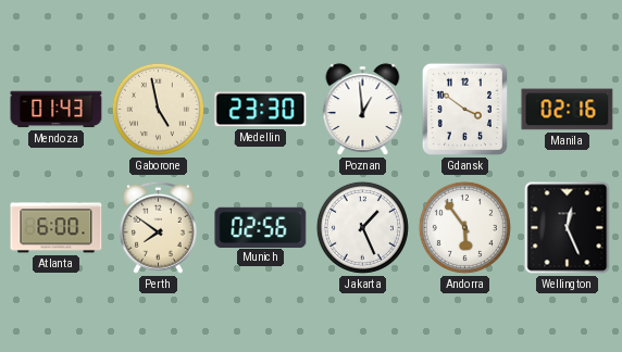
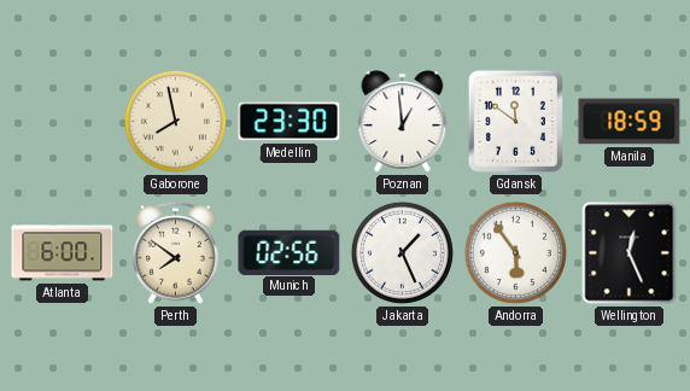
Mendoza: 01:43 -> none (57, 110)
Gaborone: 4:58 -> 7:58 (175, 121)
Gdansk: 3:51 -> 11:51 (515, 121)
Manila: 02:16 -> 18:59 (630, 122)
